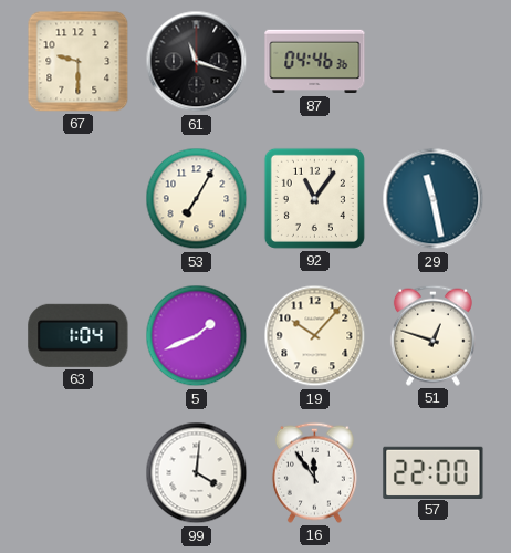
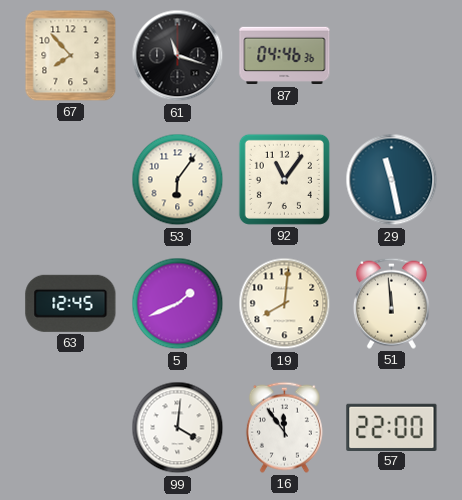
67: 9:30 -> 7:53 (71, 56)
53: 7:05 -> 6:06 (178, 180)
63: 1:04 -> 12:45 (71, 303)
19: 10:07 -> 8:01 (285, 304)
51: 12:48 -> 11:59 (391, 303)
